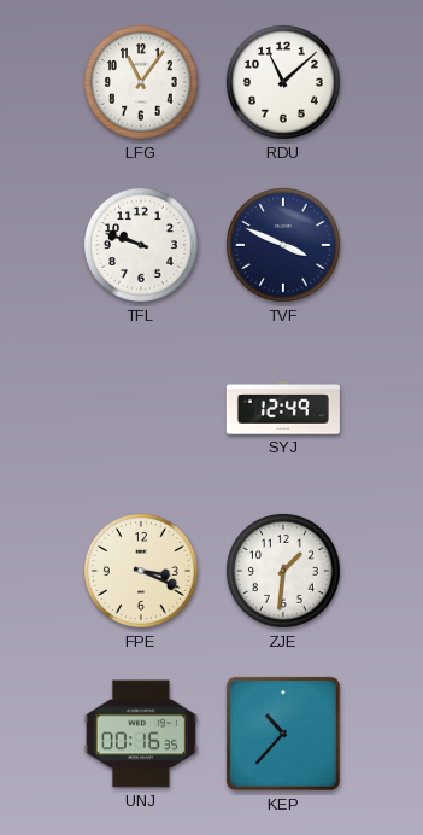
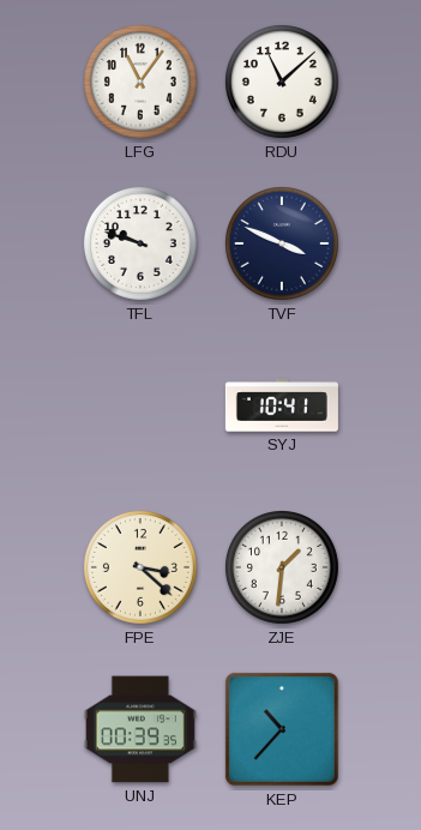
SYJ: 12:49 -> 10:41 (282, 405)
FPE: 3:19 -> 3:22 (140, 567)
UNJ: 00:16 -> 00:39 (140, 729)
